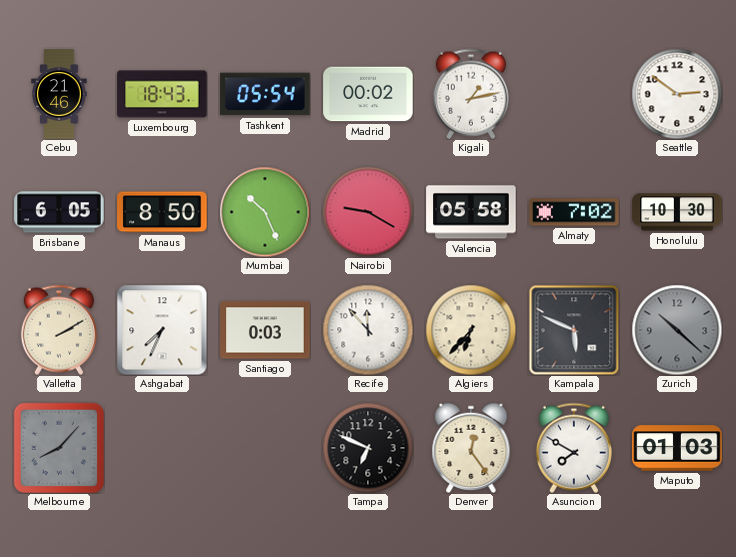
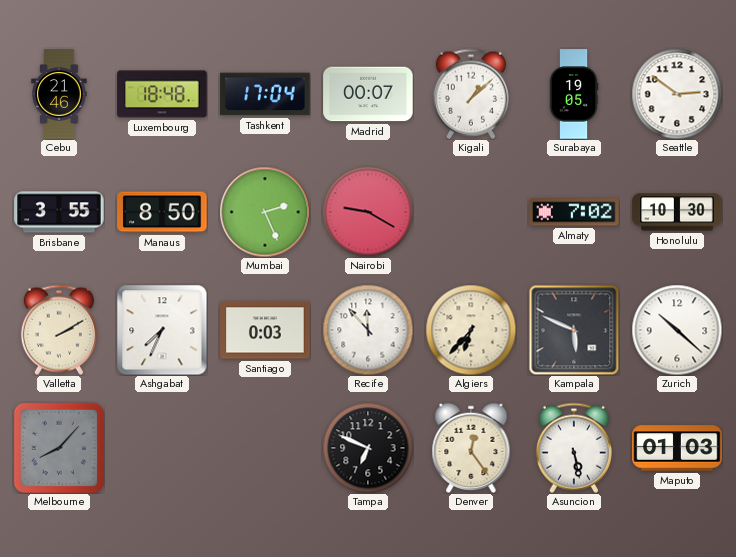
Luxembourg: 18:43 -> 18:48 (162, 94)
Tashkent: 05:54 -> 17:04 (265, 94)
Madrid: 00:02 -> 00:07 (368, 94)
Kigali: 1:13 -> 1:08 (471, 94)
Surabaya: none -> 19:05 (574, 94)
Brisbane: 6:05 -> 3:55 (59, 212)
Mumbai: 10:26 -> 2:26 (265, 212)
Valencia: 05:58 -> none (471, 212)
Zurich dial: grey -> white (677, 330)
Asuncion: 7:50 -> 5:28 (574, 448)
